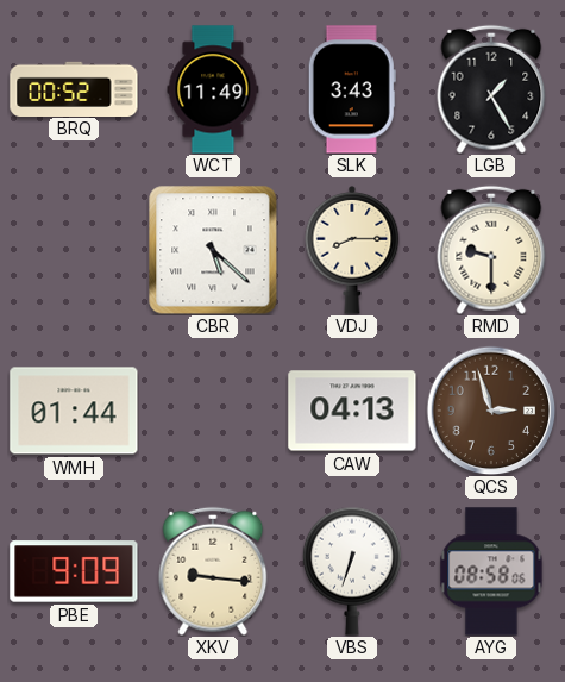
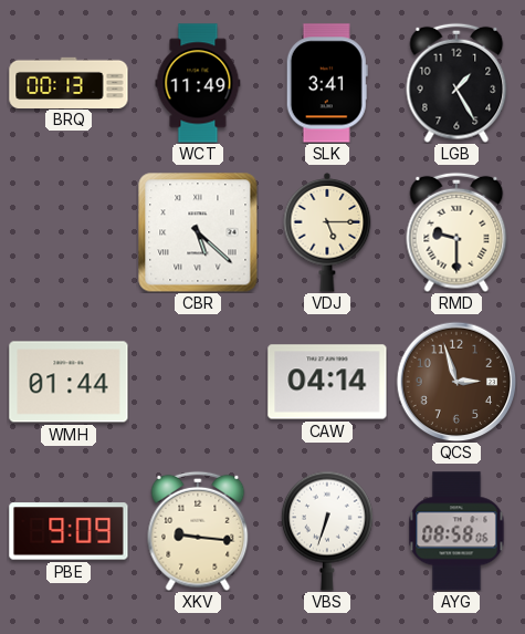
BRQ: 00:52 -> 00:13 (69, 82)
SLK: 3:43 -> 3:41 (327, 83)
VDJ: 8:15 -> 5:15 (327, 232)
CAW: 04:13 -> 04:14 (327, 382)
